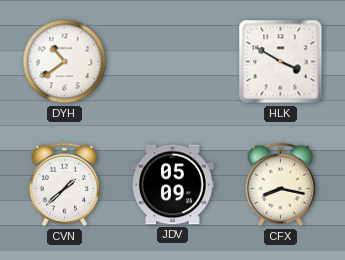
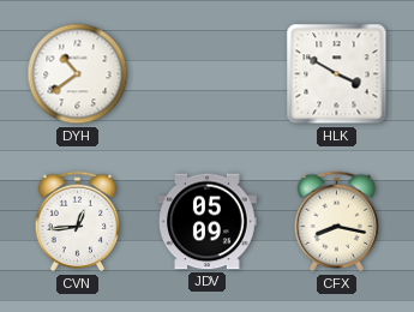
CVN: 1:38 -> 12:44 (78, 222)
